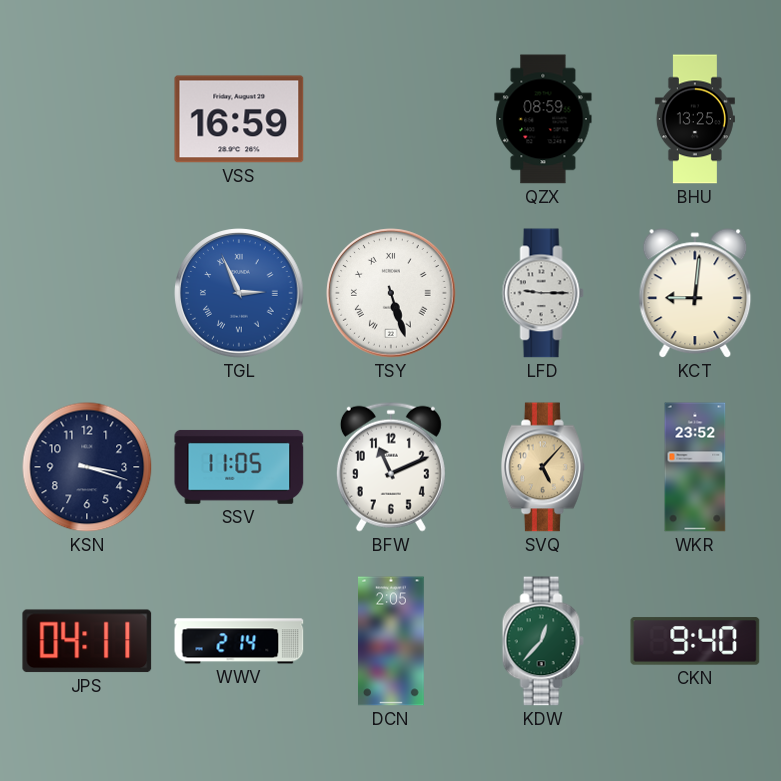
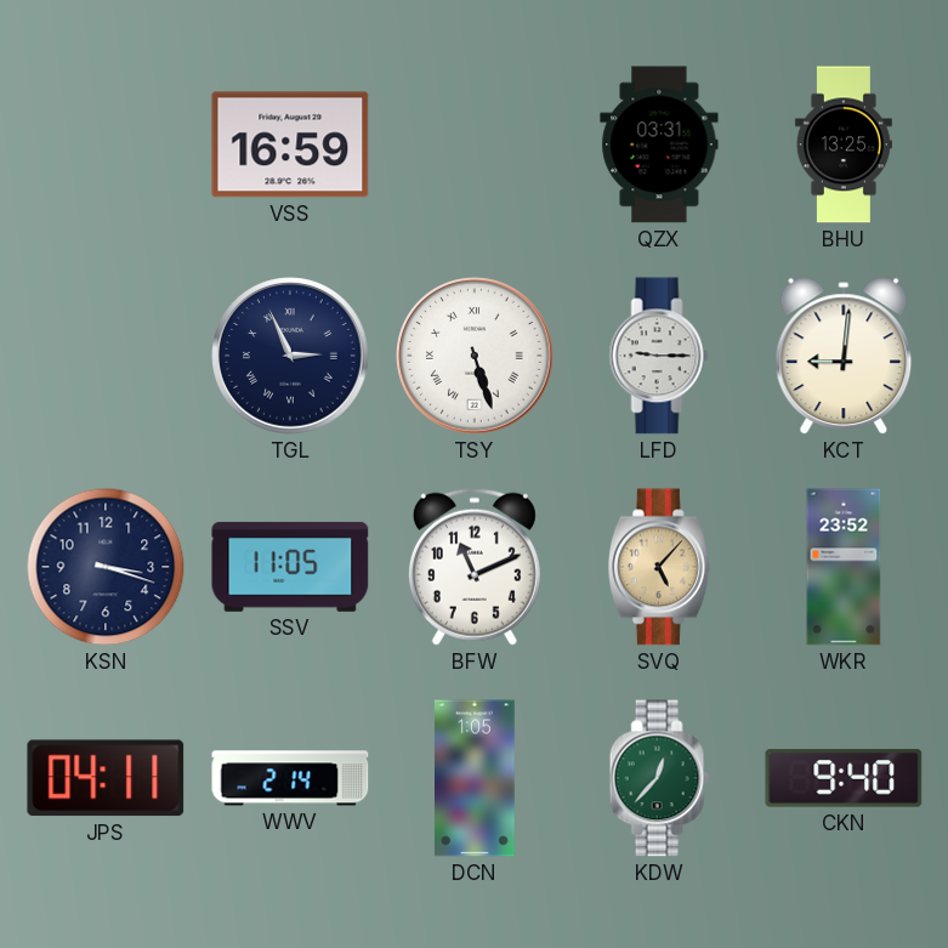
QZX: 08:59 -> 03:31 (659, 144)
TGL dial: blue -> navy (290, 356)
DCN: 2:05 -> 1:05 (476, 778)
